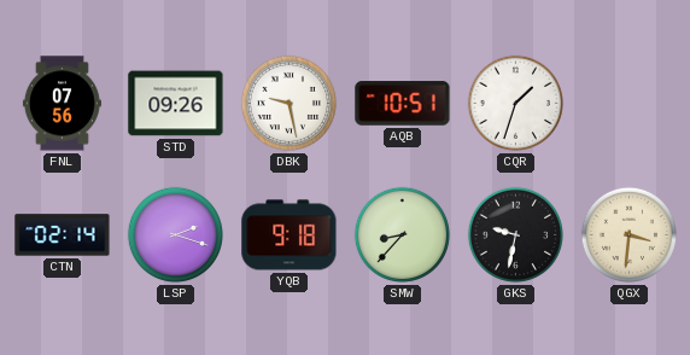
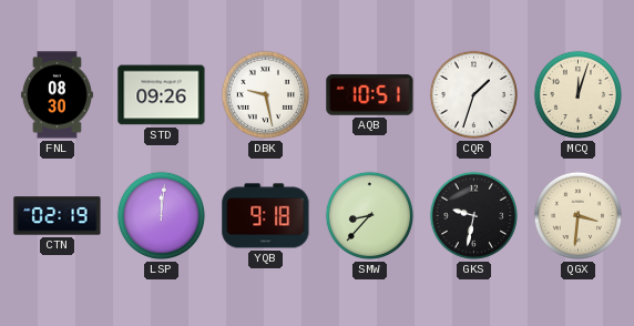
FNL: 07:56 -> 08:30 (57, 95)
MCQ: none -> 12:03 (577, 94)
CTN: 02:14 -> 02:19 (58, 216)
LSP: 2:18 -> 12:01 (161, 215)
